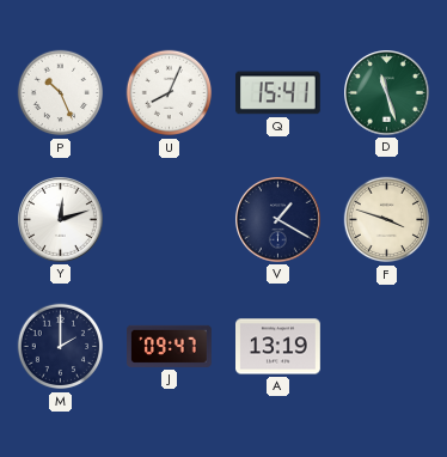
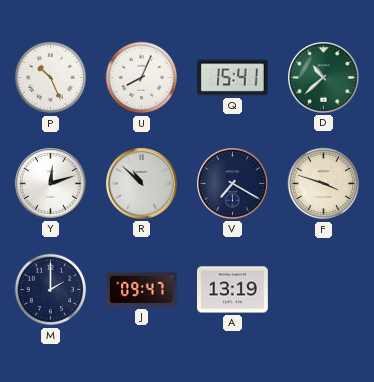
D: 11:27 -> 10:38 (324, 78)
R: none -> 10:52 (142, 184)
V: 1:20 -> 7:20 (233, 184)
